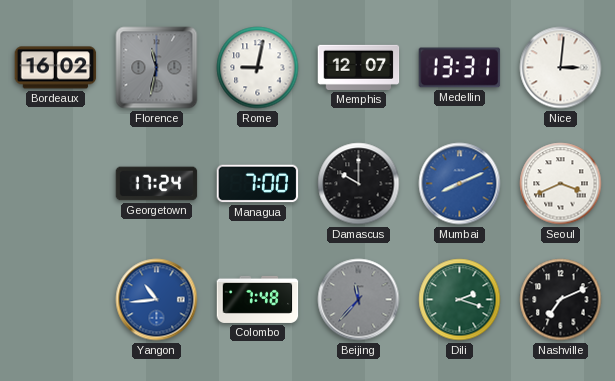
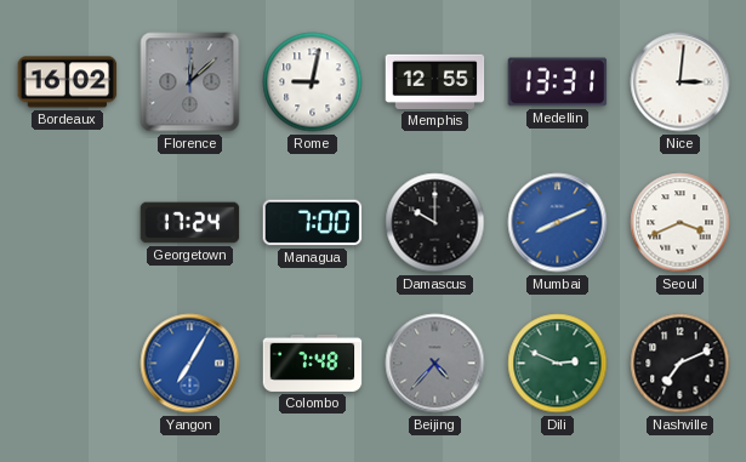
Florence: 11:32 -> 12:08 (190, 82)
Memphis: 12:07 -> 12:55 (435, 81)
Yangon: 10:44 -> 7:05 (190, 364)
Beijing: 11:37 -> 4:37 (435, 364)
Dili: 2:18 -> 2:49 (558, 364)
